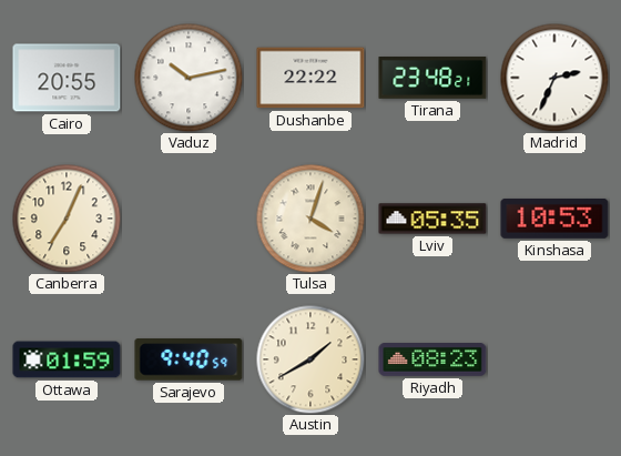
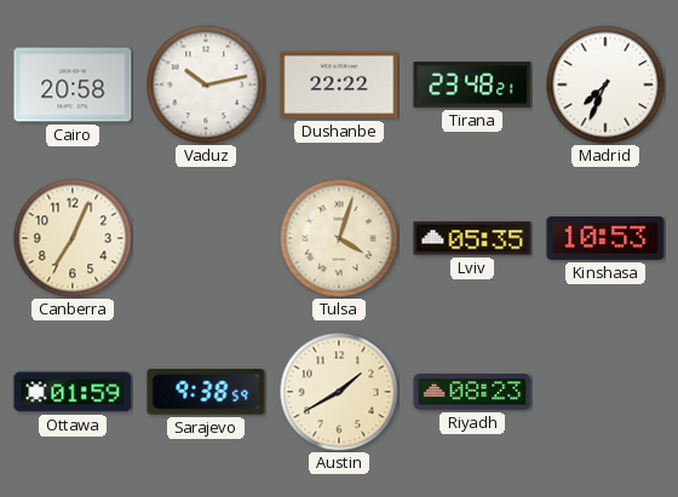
Cairo: 20:55 -> 20:58 (73, 85)
Madrid: 2:34 -> 7:34 (605, 85)
Sarajevo: 9:40 -> 9:38 (206, 392)
